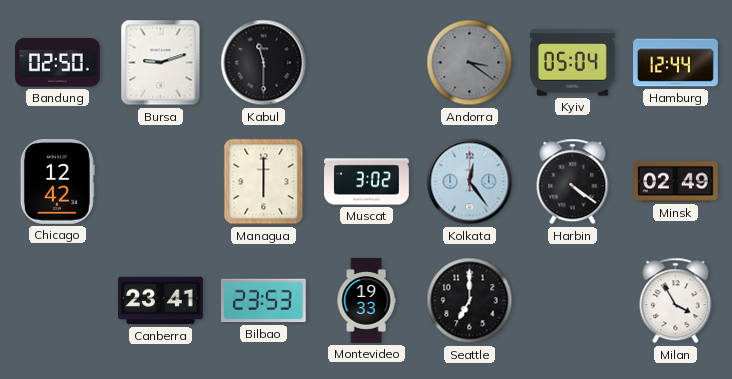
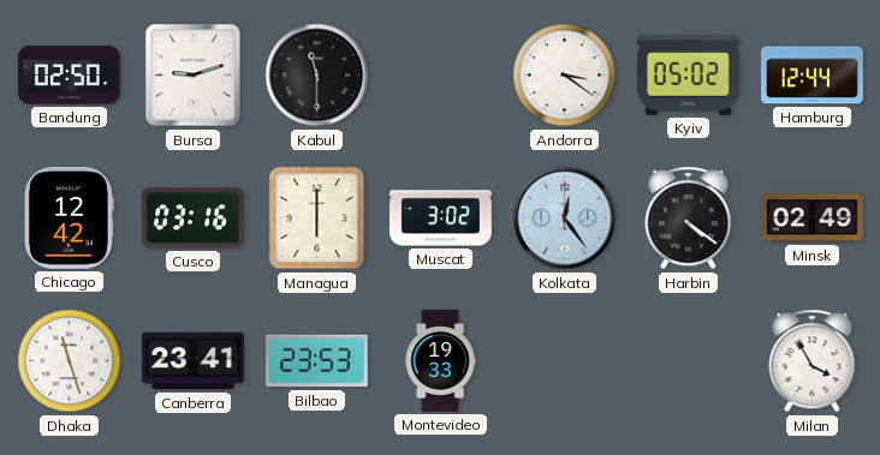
Andorra dial: grey -> white (565, 76)
Kyiv: 05:04 -> 05:02 (688, 76)
Cusco: none -> 03:16 (194, 218)
Dhaka: none -> 11:27 (70, 361)
Seattle: 7:00 -> none (470, 301)
